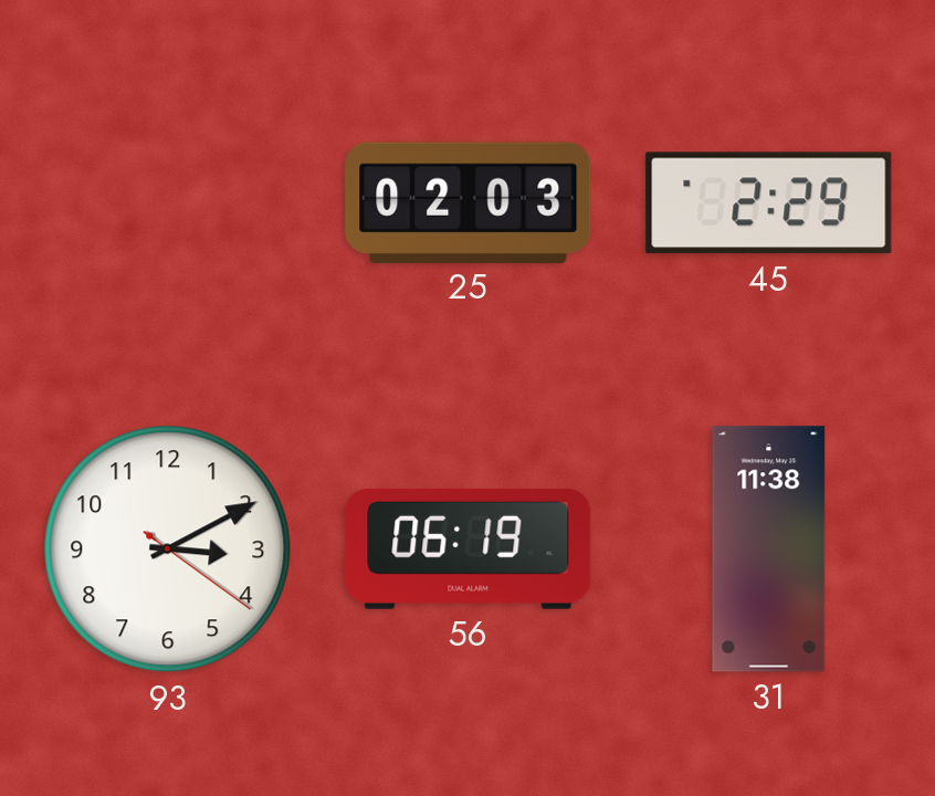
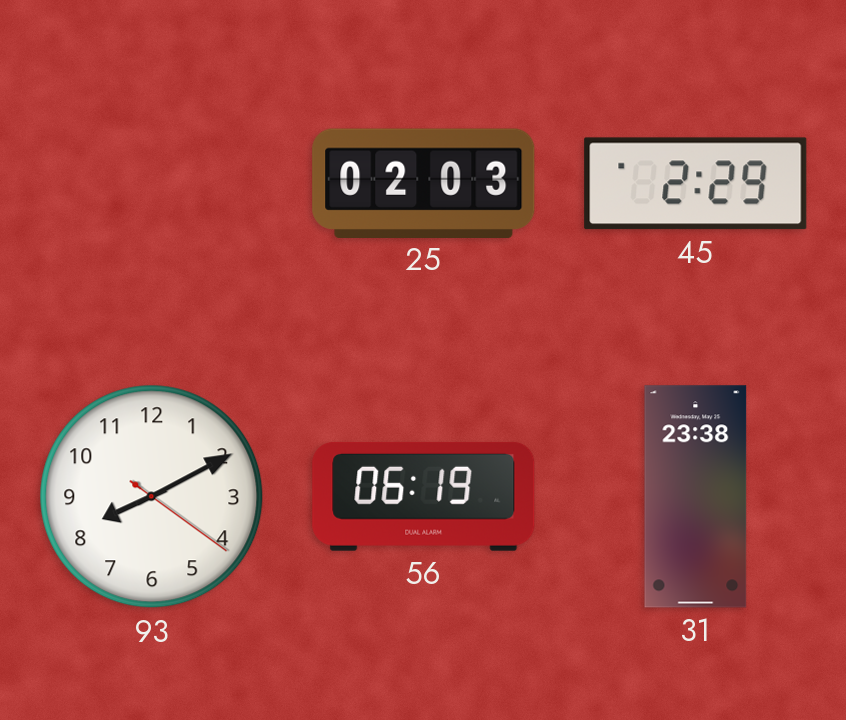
93: 3:10 -> 8:10 (152, 497)
31: 11:38 -> 23:38 (696, 497)
